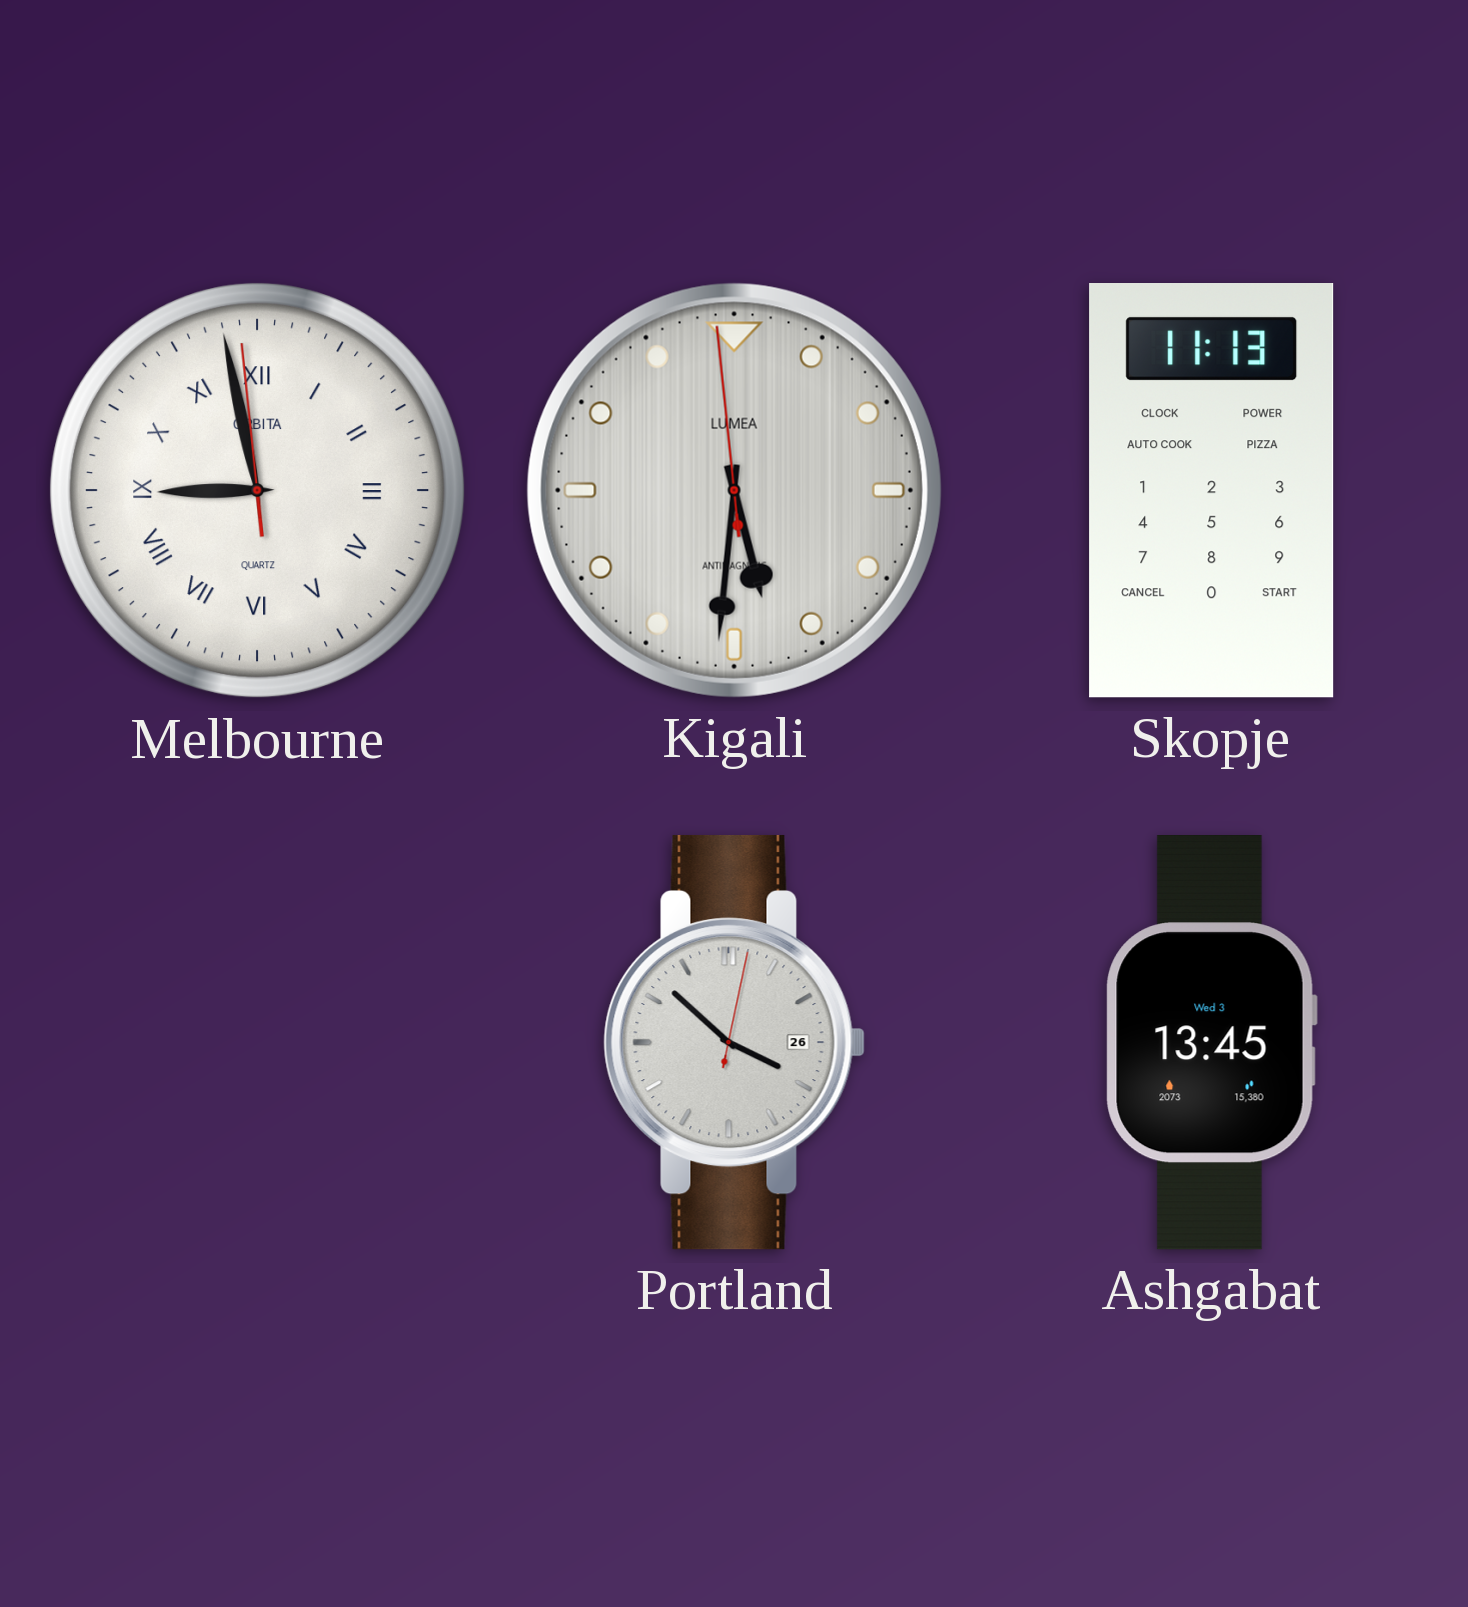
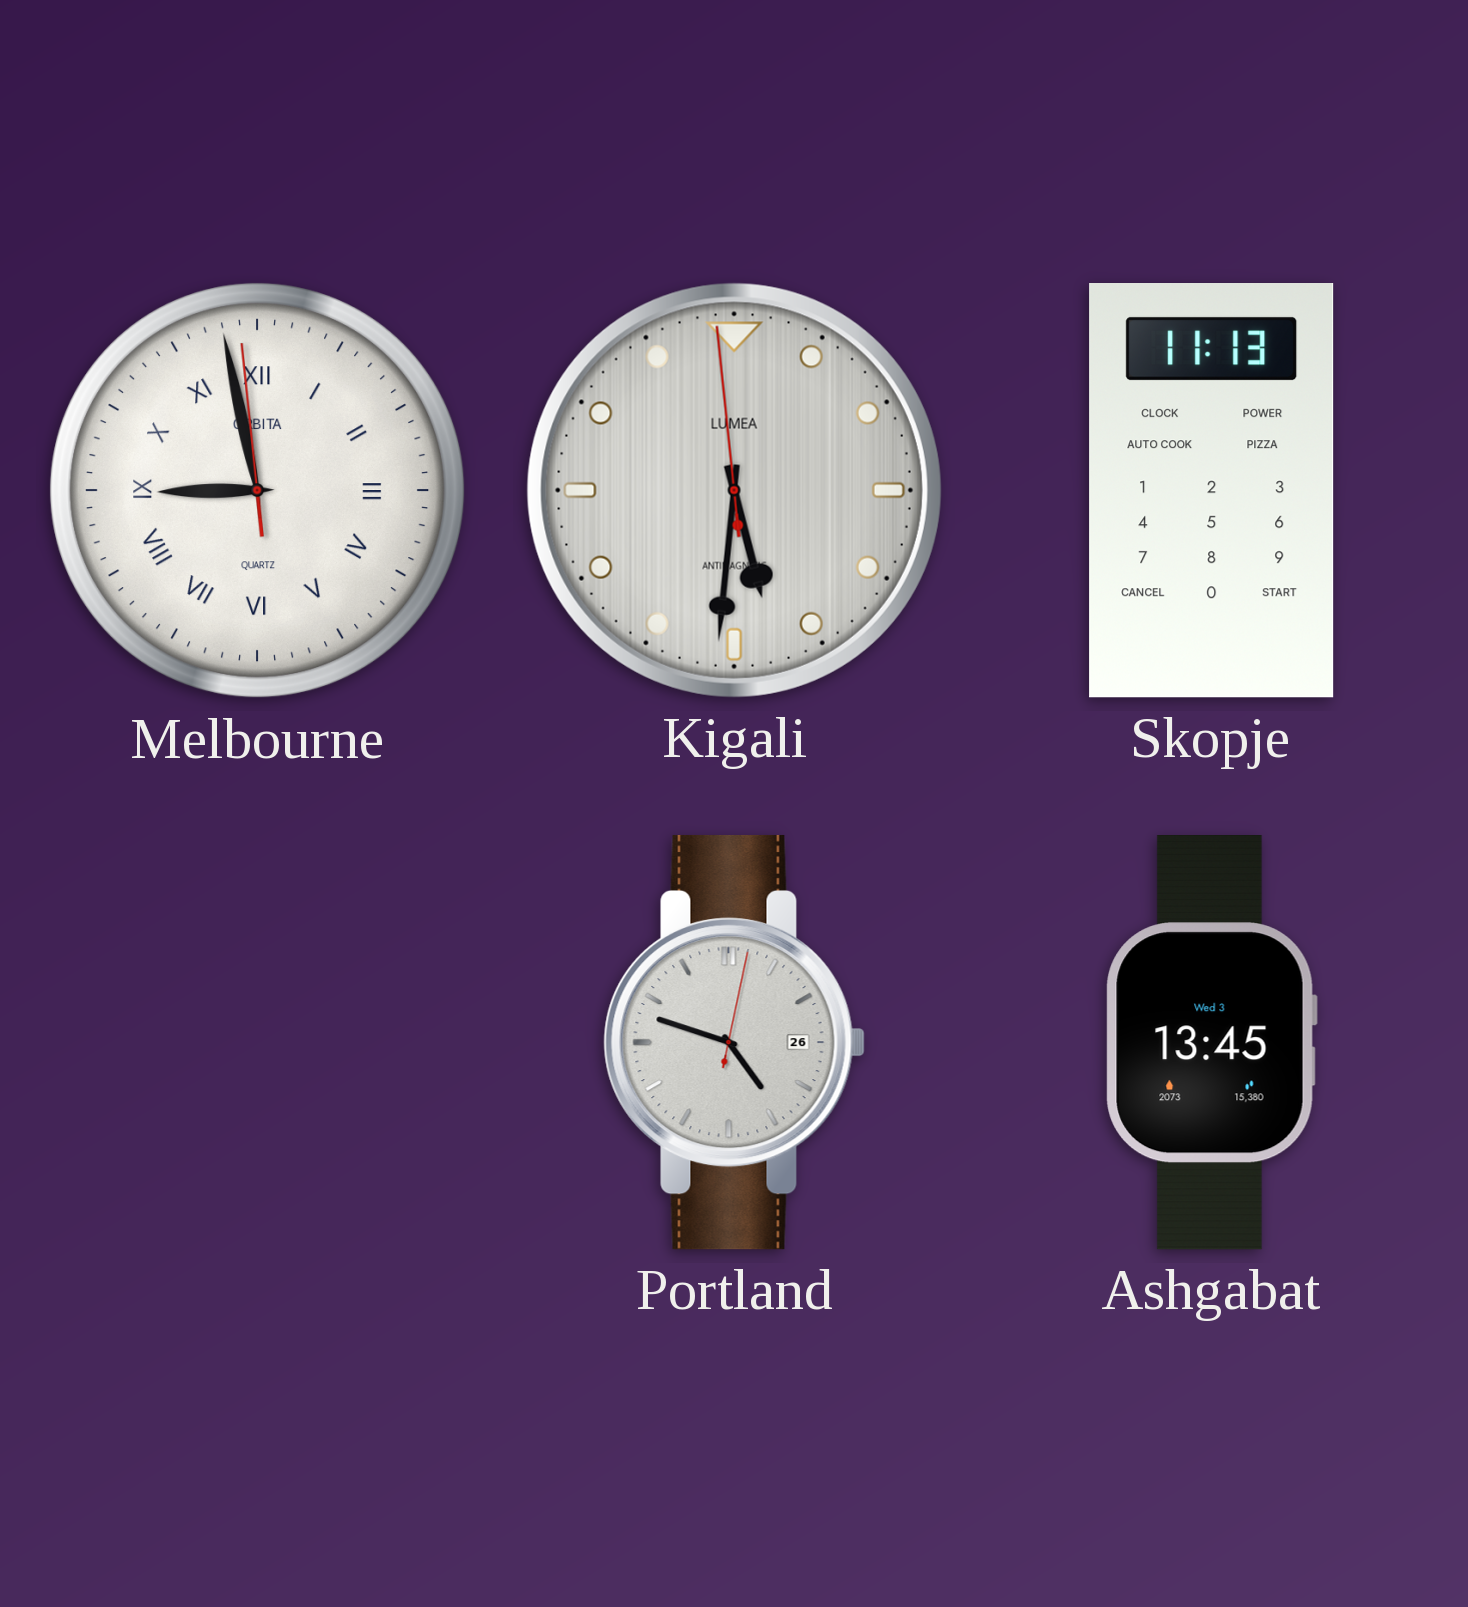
Portland: 3:52 -> 4:48 (734, 1042)
